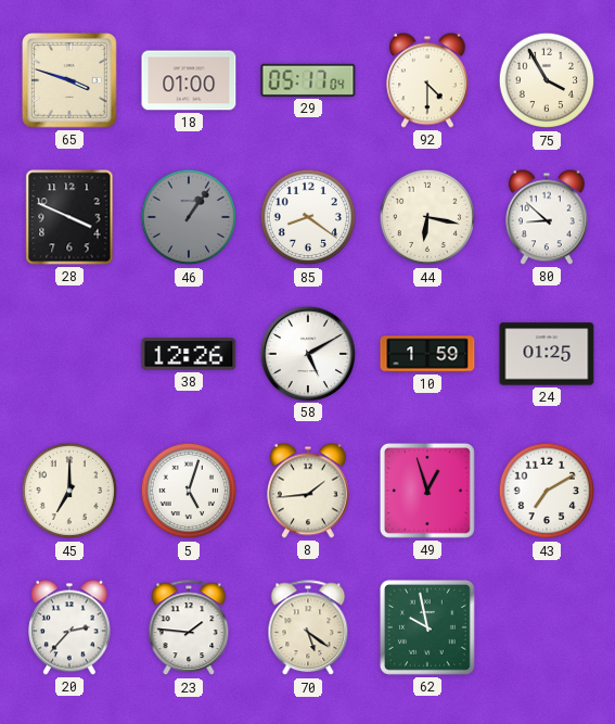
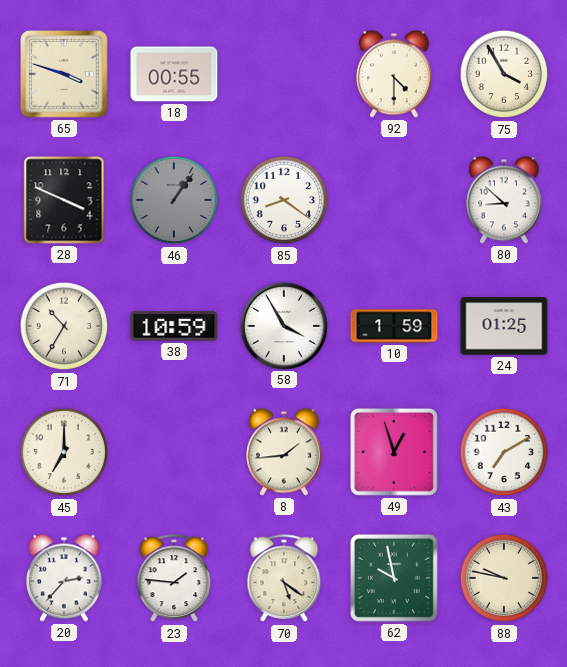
18: 01:00 -> 00:55 (174, 74)
29: 05:17 -> none (308, 80)
44: 6:17 -> none (427, 217)
71: none -> 10:35 (64, 326)
38: 12:26 -> 10:59 (174, 326)
58: 5:10 -> 3:55 (283, 325)
5: 5:03 -> none (189, 491)
88: none -> 9:47 (504, 578)
